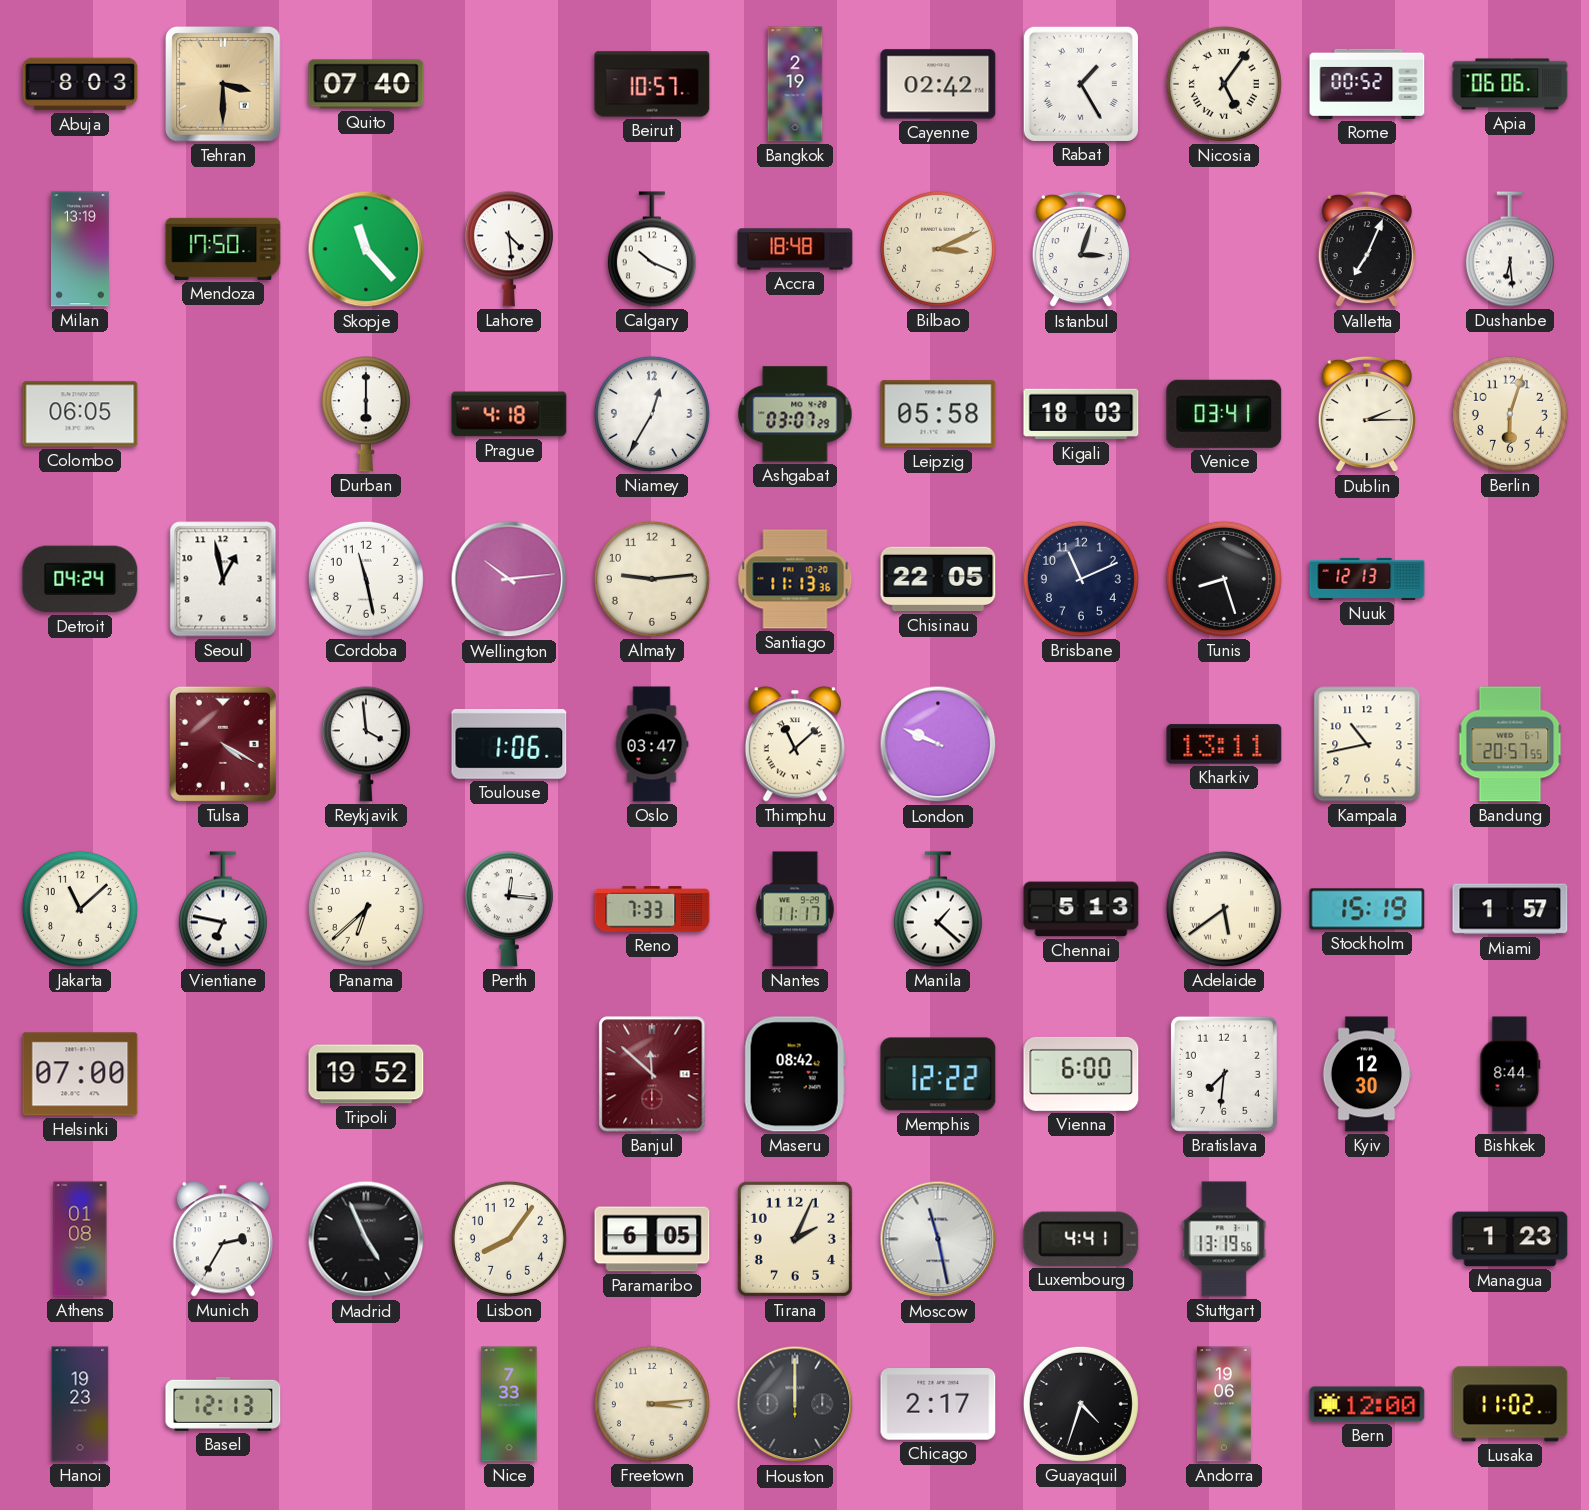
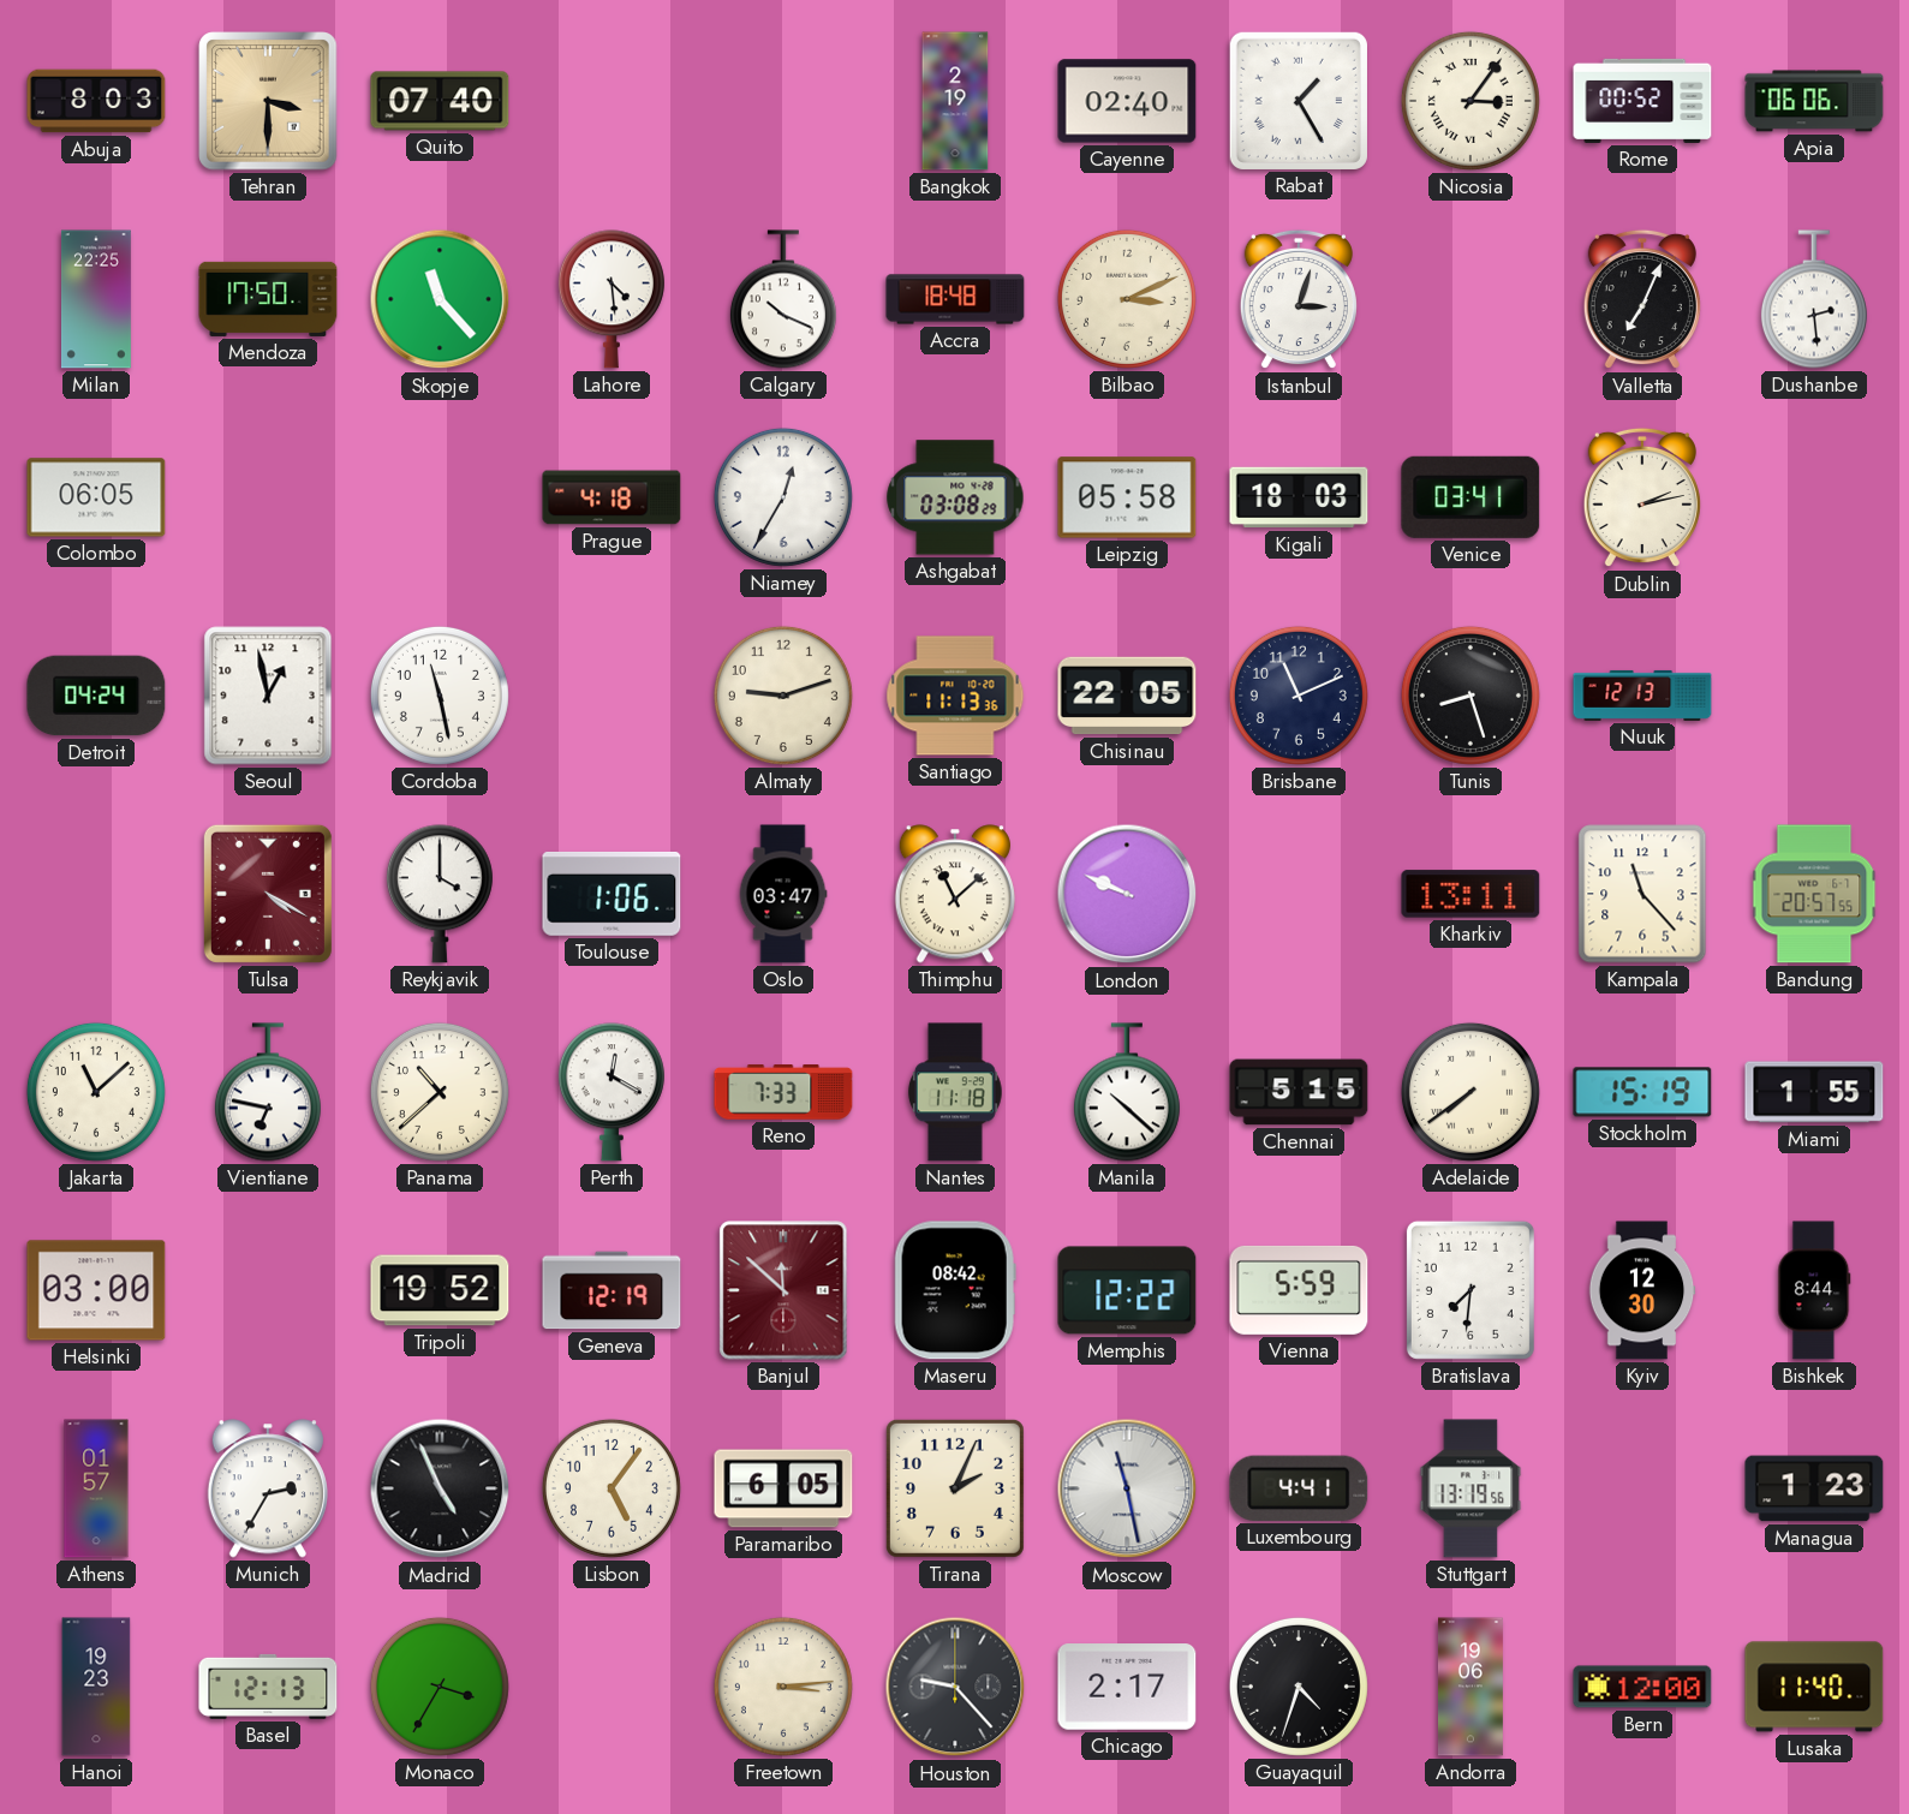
Beirut: 10:57 -> none (652, 84)
Cayenne: 02:42 -> 02:40 (1127, 101)
Nicosia: 5:06 -> 3:06 (1470, 101)
Milan: 13:19 -> 22:25 (96, 299)
Dushanbe: 6:29 -> 2:29 (1814, 299)
Durban: 6:00 -> none (366, 414)
Ashgabat: 03:07 -> 03:08 (955, 497)
Dublin: 2:15 -> 2:13 (1642, 497)
Berlin: 6:03 -> none (1510, 414)
Wellington: 10:14 -> none (509, 579)
Almaty: 9:14 -> 9:12 (783, 696)
Reykjavik: 3:59 -> 4:00 (440, 894)
Kampala: 10:43 -> 11:23 (1642, 894)
Panama: 6:38 -> 10:38 (440, 1092)
Perth: 12:16 -> 12:20 (612, 1092)
Nantes: 11:17 -> 11:18 (955, 1092)
Manila: 1:22 -> 10:22 (1127, 1092)
Chennai: 5:13 -> 5:15 (1299, 1092)
Adelaide: 5:39 -> 7:39 (1470, 1092)
Miami: 1:57 -> 1:55 (1814, 1092)
Helsinki: 07:00 -> 03:00 (96, 1290)
Geneva: none -> 12:19 (612, 1290)
Vienna: 6:00 -> 5:59 (1299, 1290)
Athens: 01:08 -> 01:57 (96, 1488)
Lisbon: 8:06 -> 5:06 (612, 1488)
Monaco: none -> 3:35 (440, 1687)
Nice: 7:33 -> none (509, 1404)
Houston: 12:00 -> 9:23 (955, 1687)
Lusaka: 11:02 -> 11:40 (1814, 1687)
